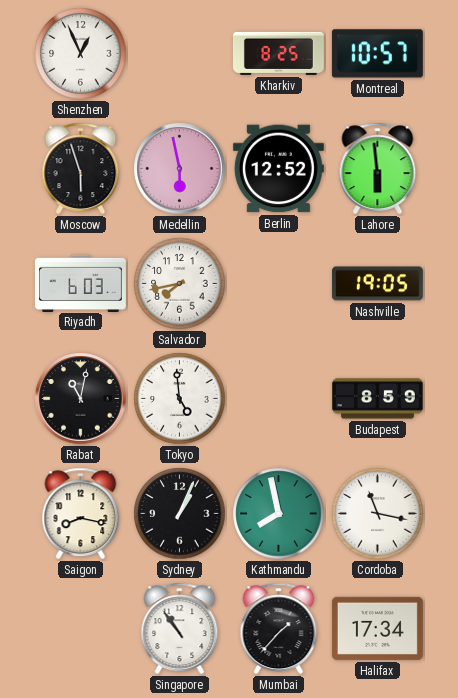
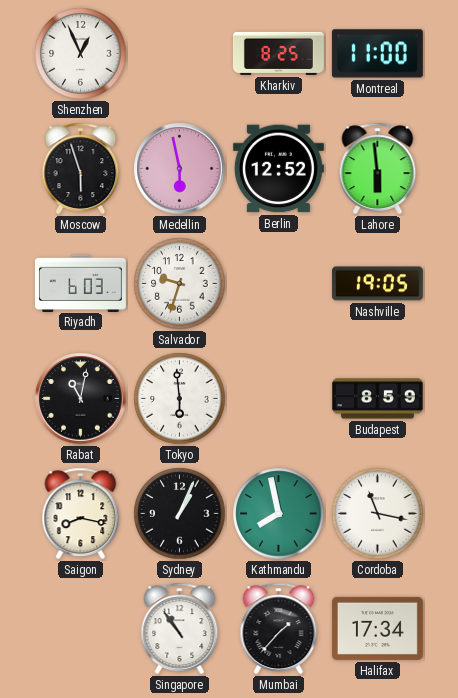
Montreal: 10:57 -> 11:00 (377, 54)
Salvador: 7:43 -> 9:33 (180, 284)
Tokyo: 4:59 -> 5:59 (180, 399)
